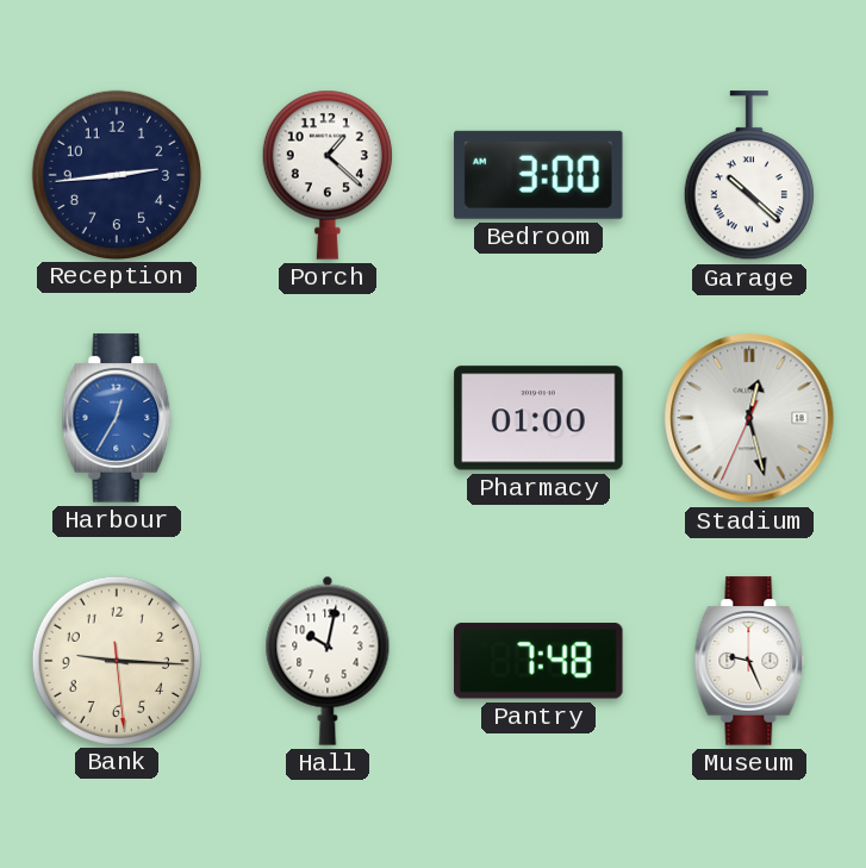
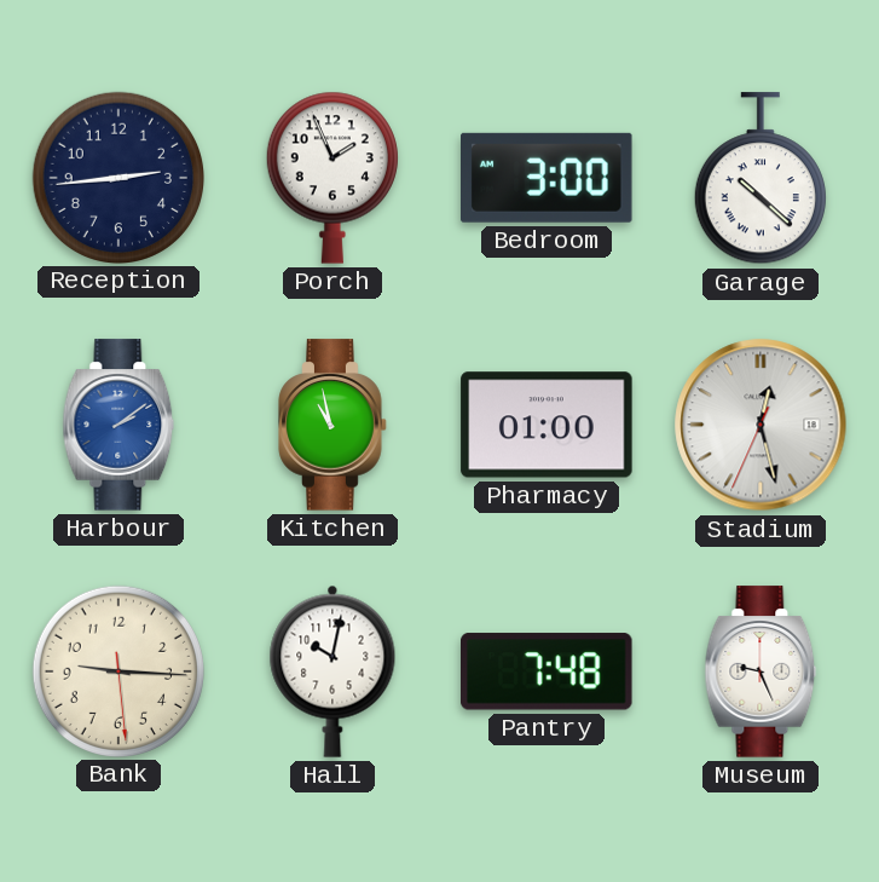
Porch: 1:22 -> 1:56 (332, 178)
Harbour: 12:35 -> 2:09 (118, 425)
Kitchen: none -> 10:58 (332, 425)
